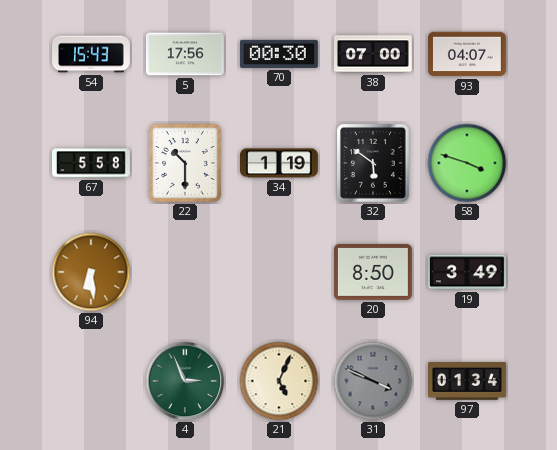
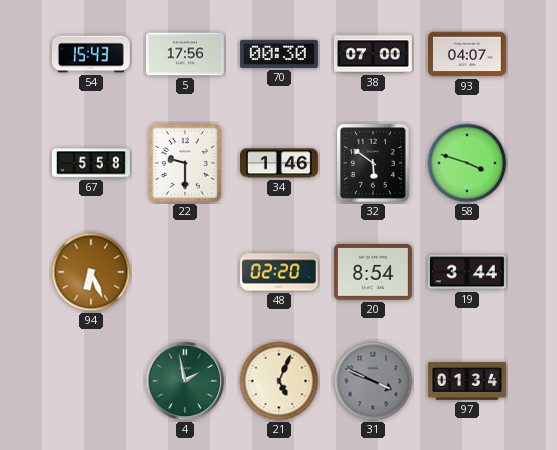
22: 10:30 -> 9:30 (185, 163)
34: 1:19 -> 1:46 (279, 163)
94: 6:29 -> 6:26 (91, 272)
48: none -> 02:20 (280, 272)
20: 8:50 -> 8:54 (373, 272)
19: 3:49 -> 3:44 (467, 272)
4: 2:56 -> 1:58 (185, 381)
